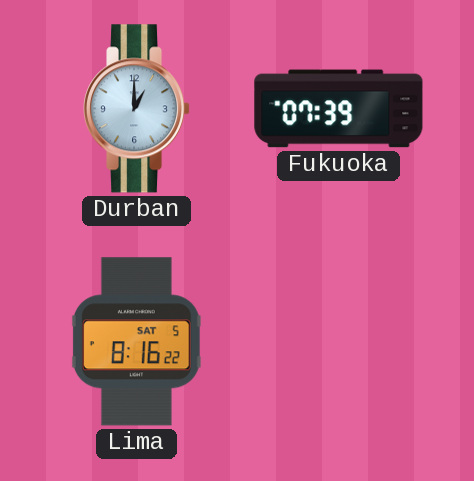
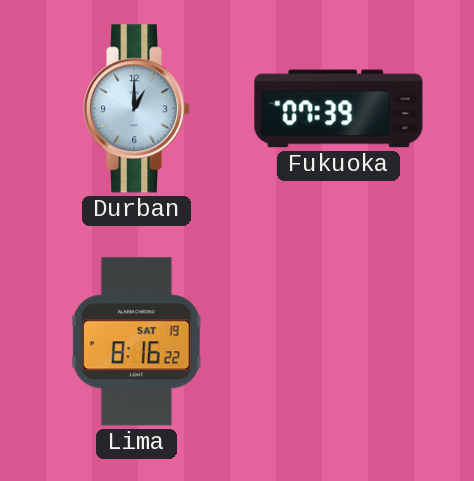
Lima date: SAT 5 -> SAT 19 (136, 342)
